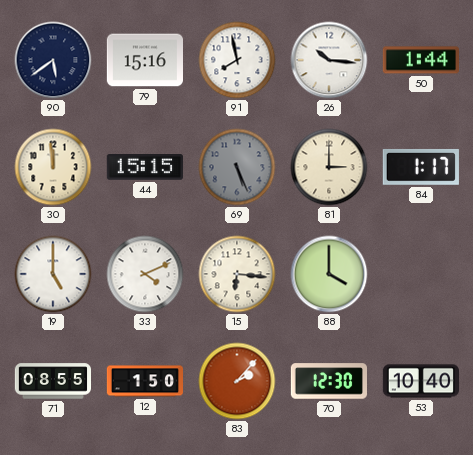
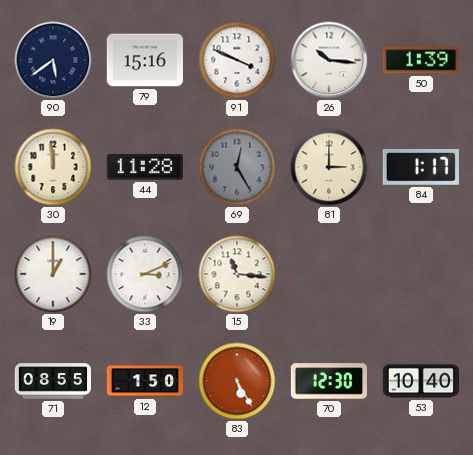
91: 7:58 -> 3:49 (237, 60)
50: 1:44 -> 1:39 (421, 60)
44: 15:15 -> 11:28 (145, 167)
69: 5:26 -> 12:25 (237, 167)
19: 5:00 -> 1:00 (53, 274)
33: 4:11 -> 3:11 (145, 274)
15: 6:16 -> 11:16 (237, 274)
88: 4:00 -> none (329, 274)
83: 2:07 -> 5:25 (237, 381)
